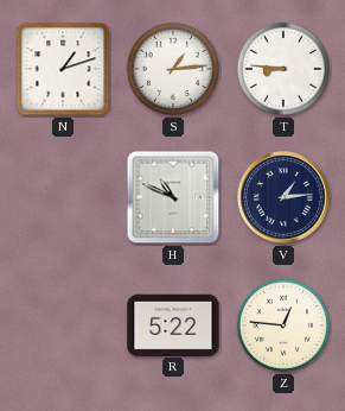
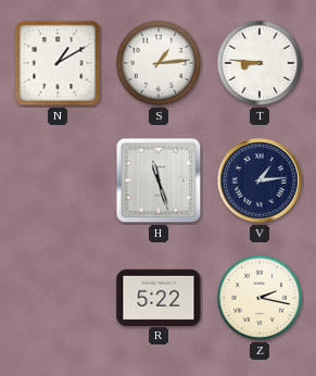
N: 1:12 -> 1:10 (58, 63)
H: 10:49 -> 11:27 (159, 180)
Z: 12:46 -> 2:17 (260, 298)
